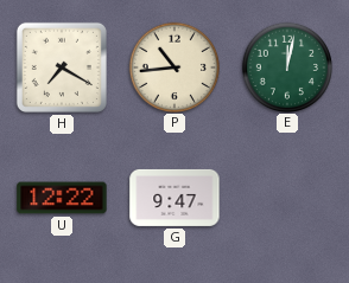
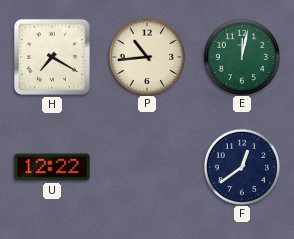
G: 9:47 -> none (174, 198)
F: none -> 12:39 (241, 166)
